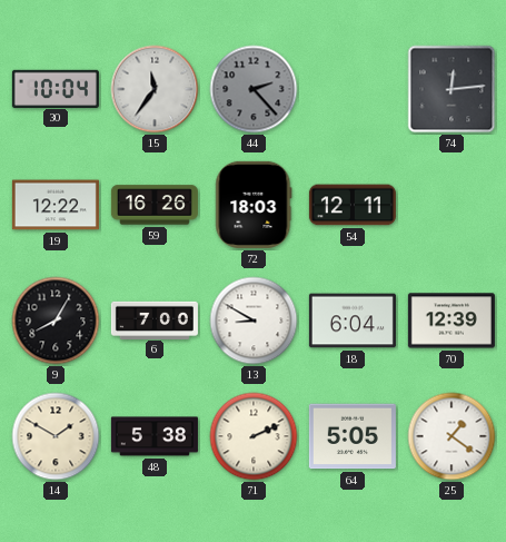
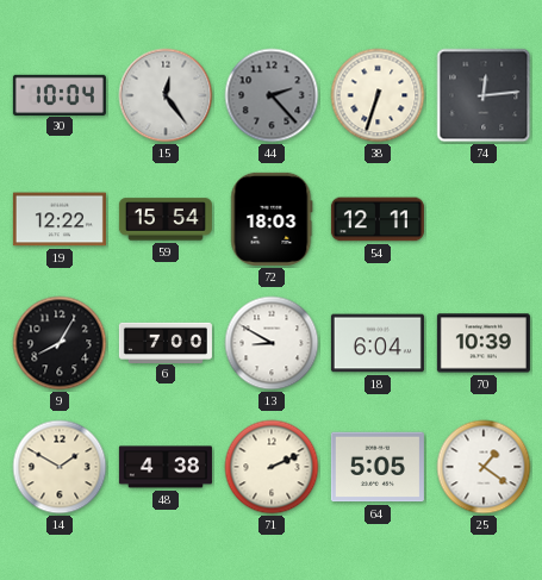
15: 11:36 -> 12:24 (166, 95)
38: none -> 6:33 (378, 95)
59: 16:26 -> 15:54 (166, 219)
70: 12:39 -> 10:39 (484, 343)
48: 5:38 -> 4:38 (166, 467)
